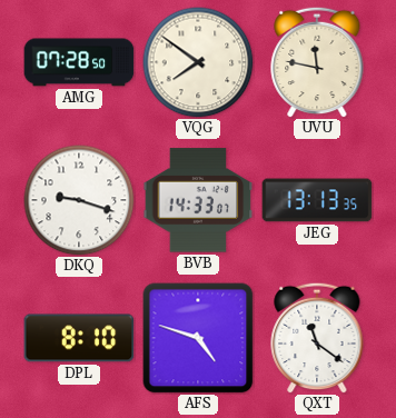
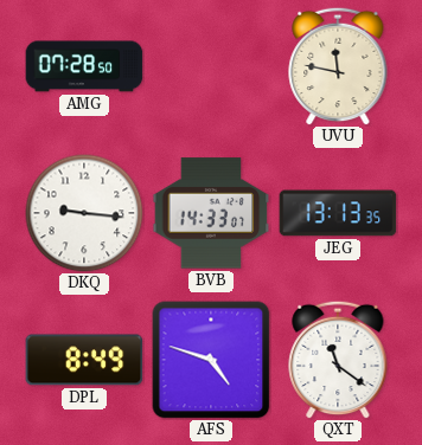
VQG: 7:51 -> none (198, 62)
DKQ: 9:18 -> 9:16 (84, 213)
DPL: 8:10 -> 8:49 (84, 360)
